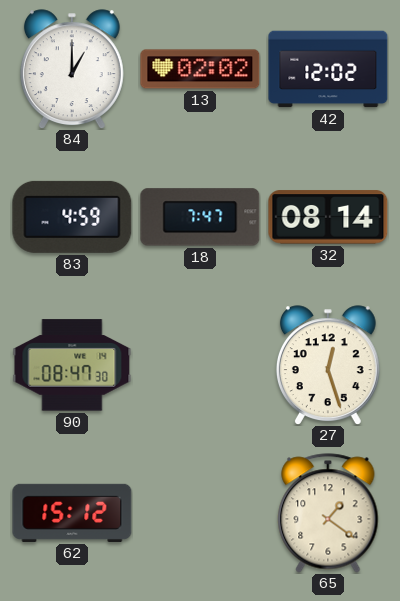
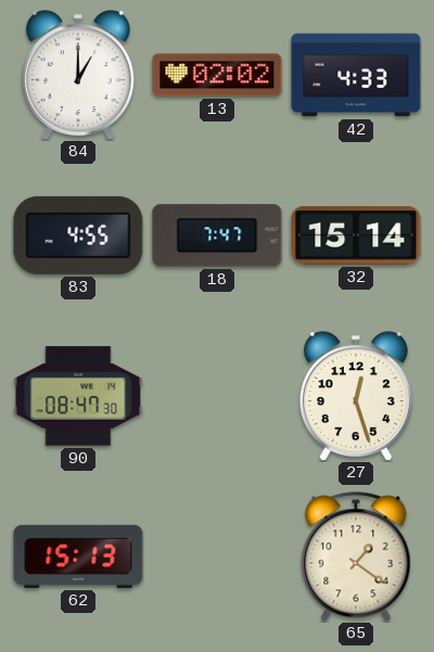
42: 12:02 -> 4:33 (356, 75)
83: 4:59 -> 4:55 (78, 235)
32: 08:14 -> 15:14 (356, 235)
62: 15:12 -> 15:13 (78, 557)
